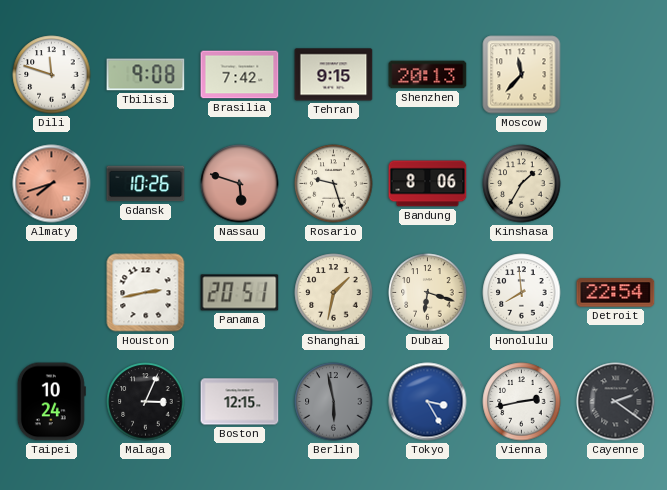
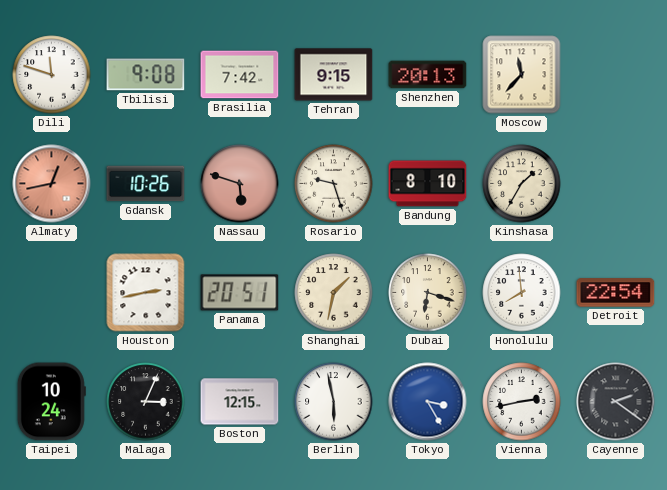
Almaty: 7:42 -> 12:43 (52, 184)
Bandung: 8:06 -> 8:10 (428, 184)
Berlin dial: grey -> white (334, 402)
